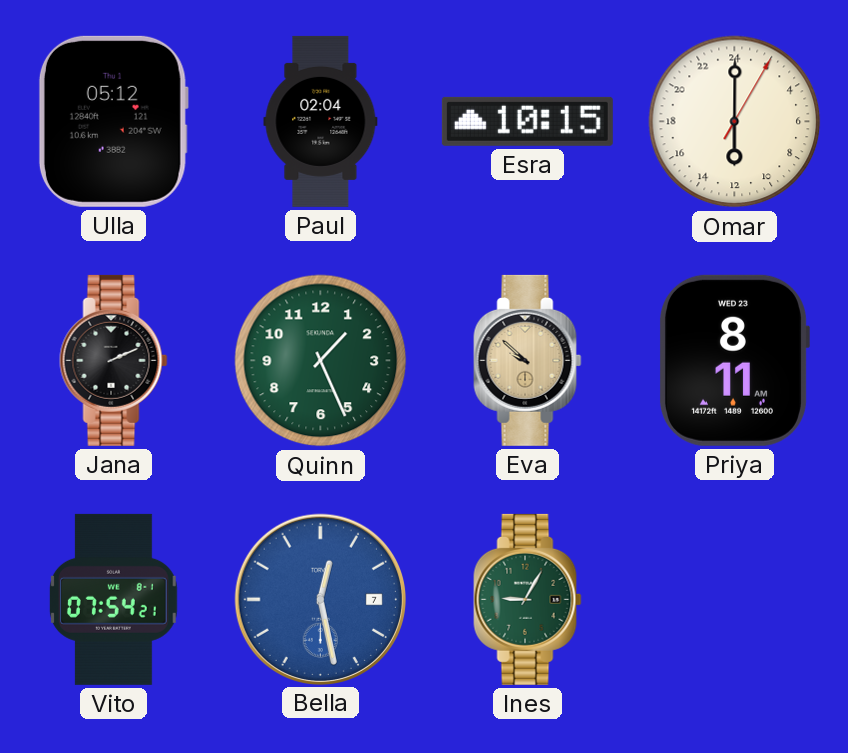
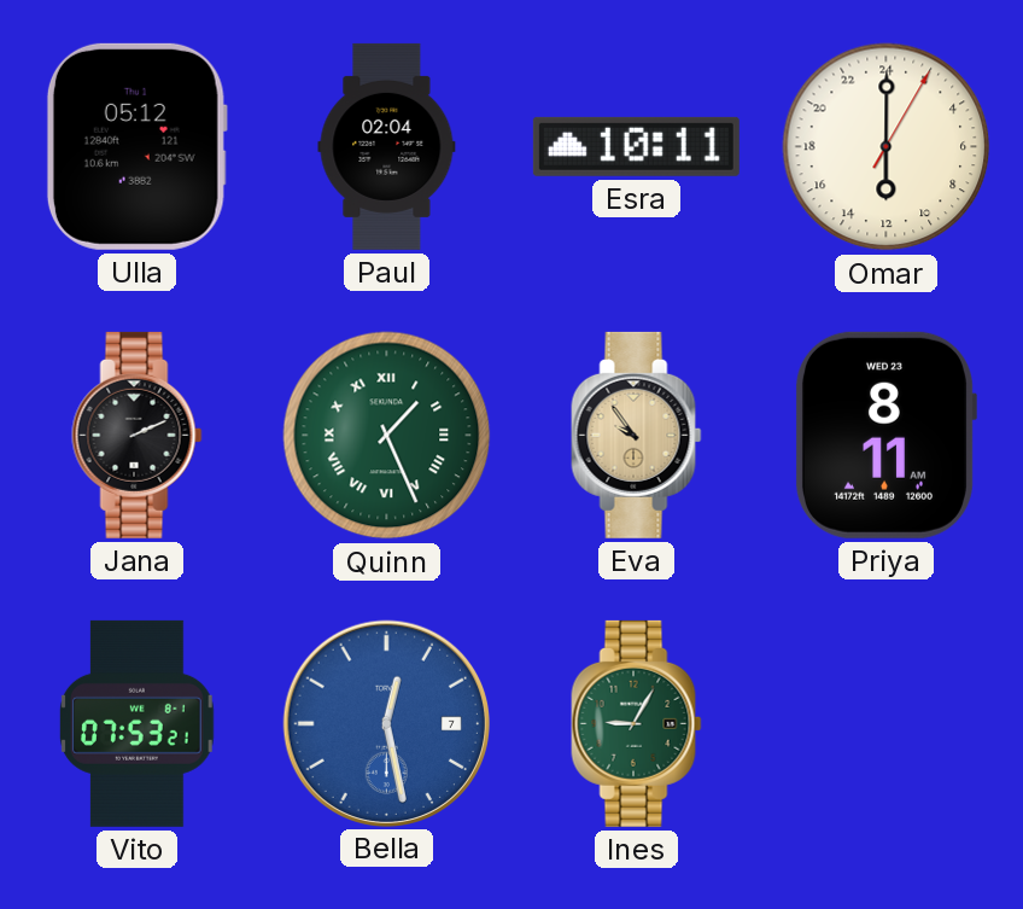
Esra: 10:15 -> 10:11 (636, 146)
Quinn numerals: Arabic -> Roman (387, 436)
Eva: 9:52 -> 9:54 (637, 435)
Vito: 07:54 -> 07:53 (136, 723)
